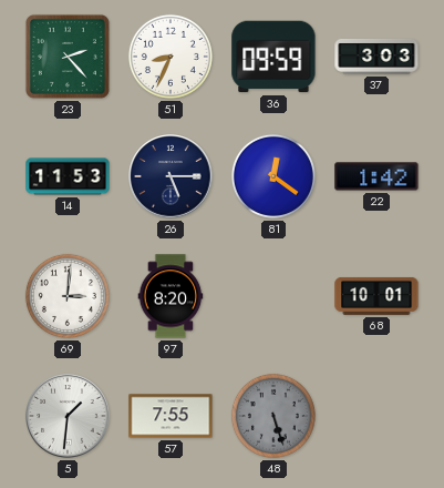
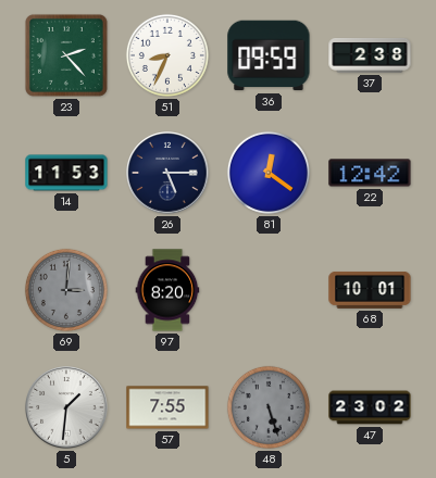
37: 3:03 -> 2:38 (370, 55)
22: 1:42 -> 12:42 (370, 173)
69 dial: white -> grey (66, 290)
47: none -> 23:02 (370, 407)
